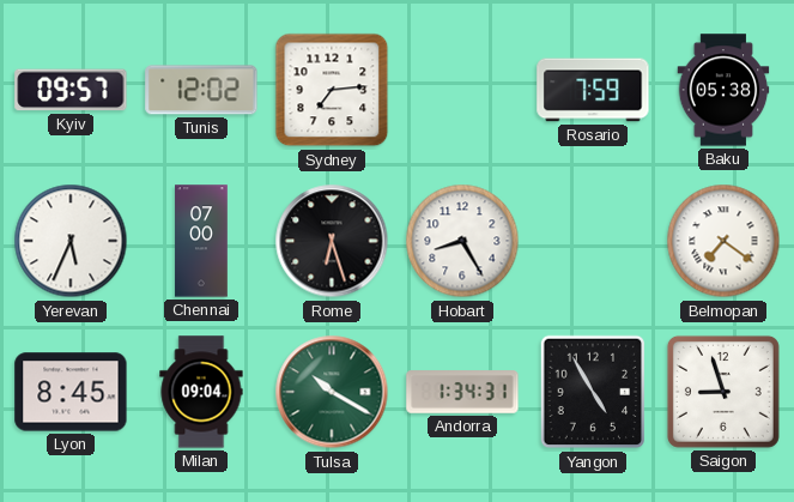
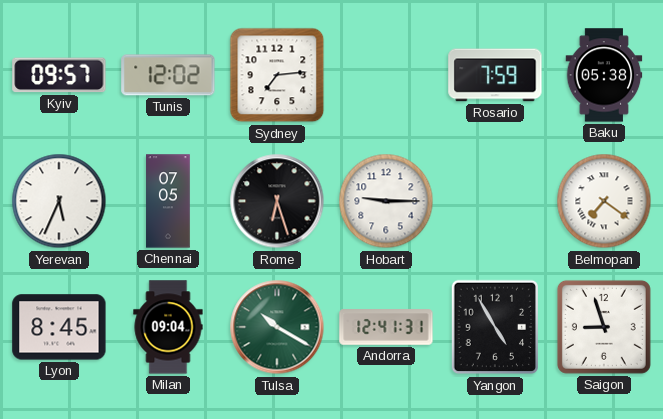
Chennai: 07:00 -> 07:05 (168, 201)
Hobart: 8:25 -> 9:15 (386, 201)
Andorra: 1:34 -> 12:41 (386, 327)
